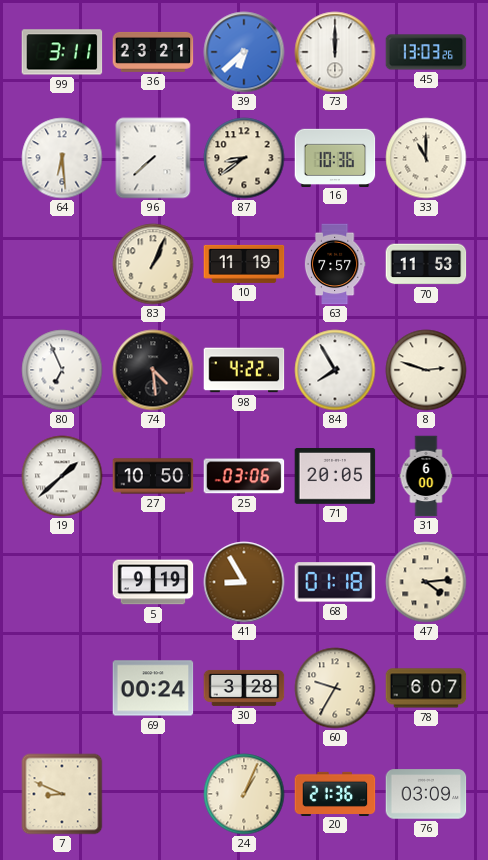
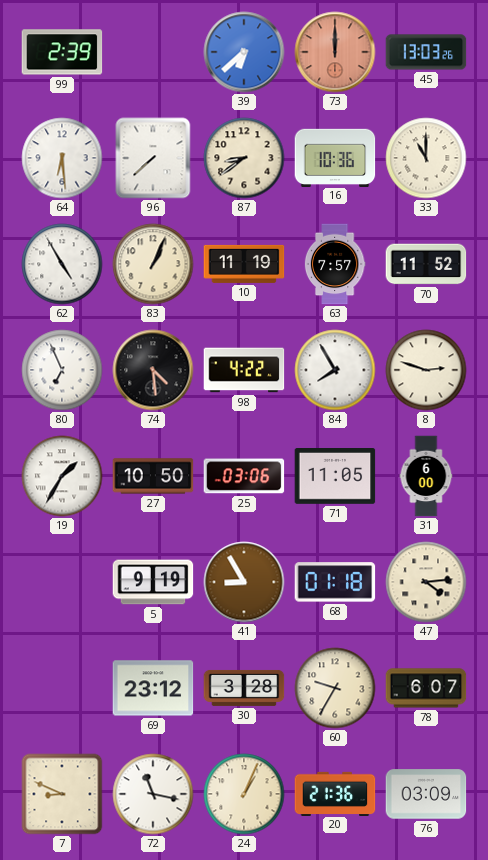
99: 3:11 -> 2:39 (62, 52)
36: 23:21 -> none (153, 52)
73 dial: white -> salmon (335, 52)
62: none -> 4:55 (62, 264)
70: 11:53 -> 11:52 (426, 264)
19: 1:38 -> 1:35 (62, 476)
71: 20:05 -> 11:05 (335, 477)
69: 00:24 -> 23:12 (153, 688)
72: none -> 11:17 (153, 794)
